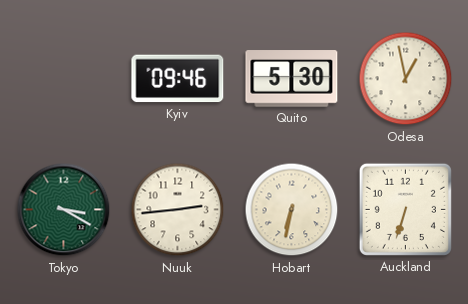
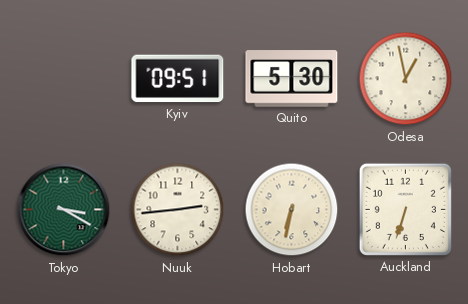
Kyiv: 09:46 -> 09:51 (178, 79)
